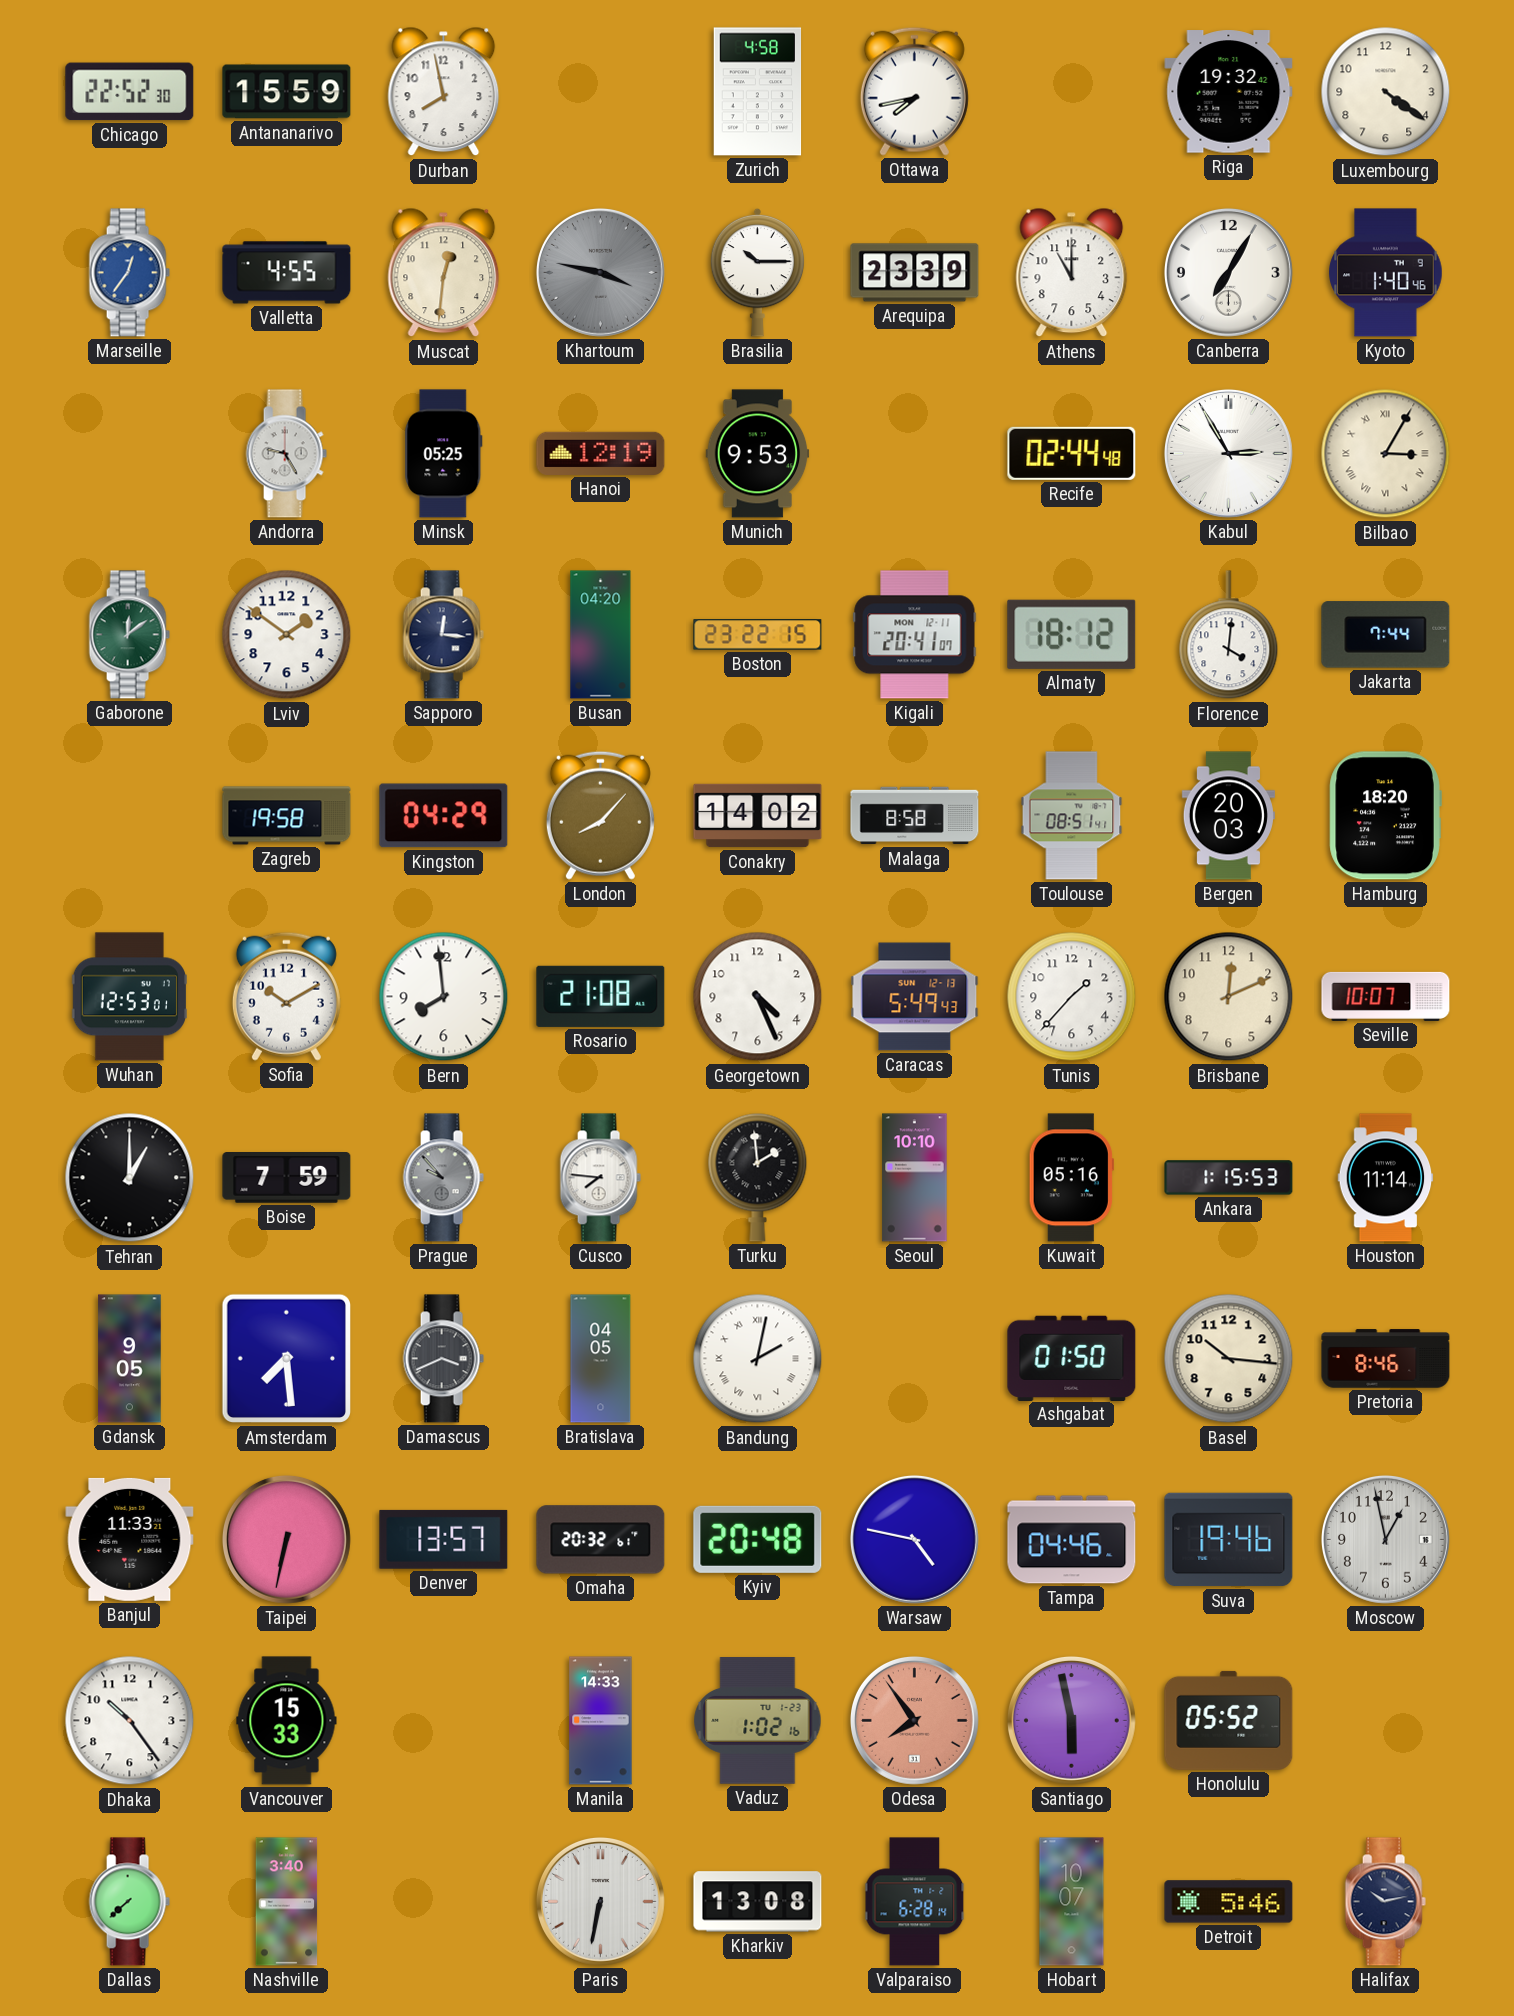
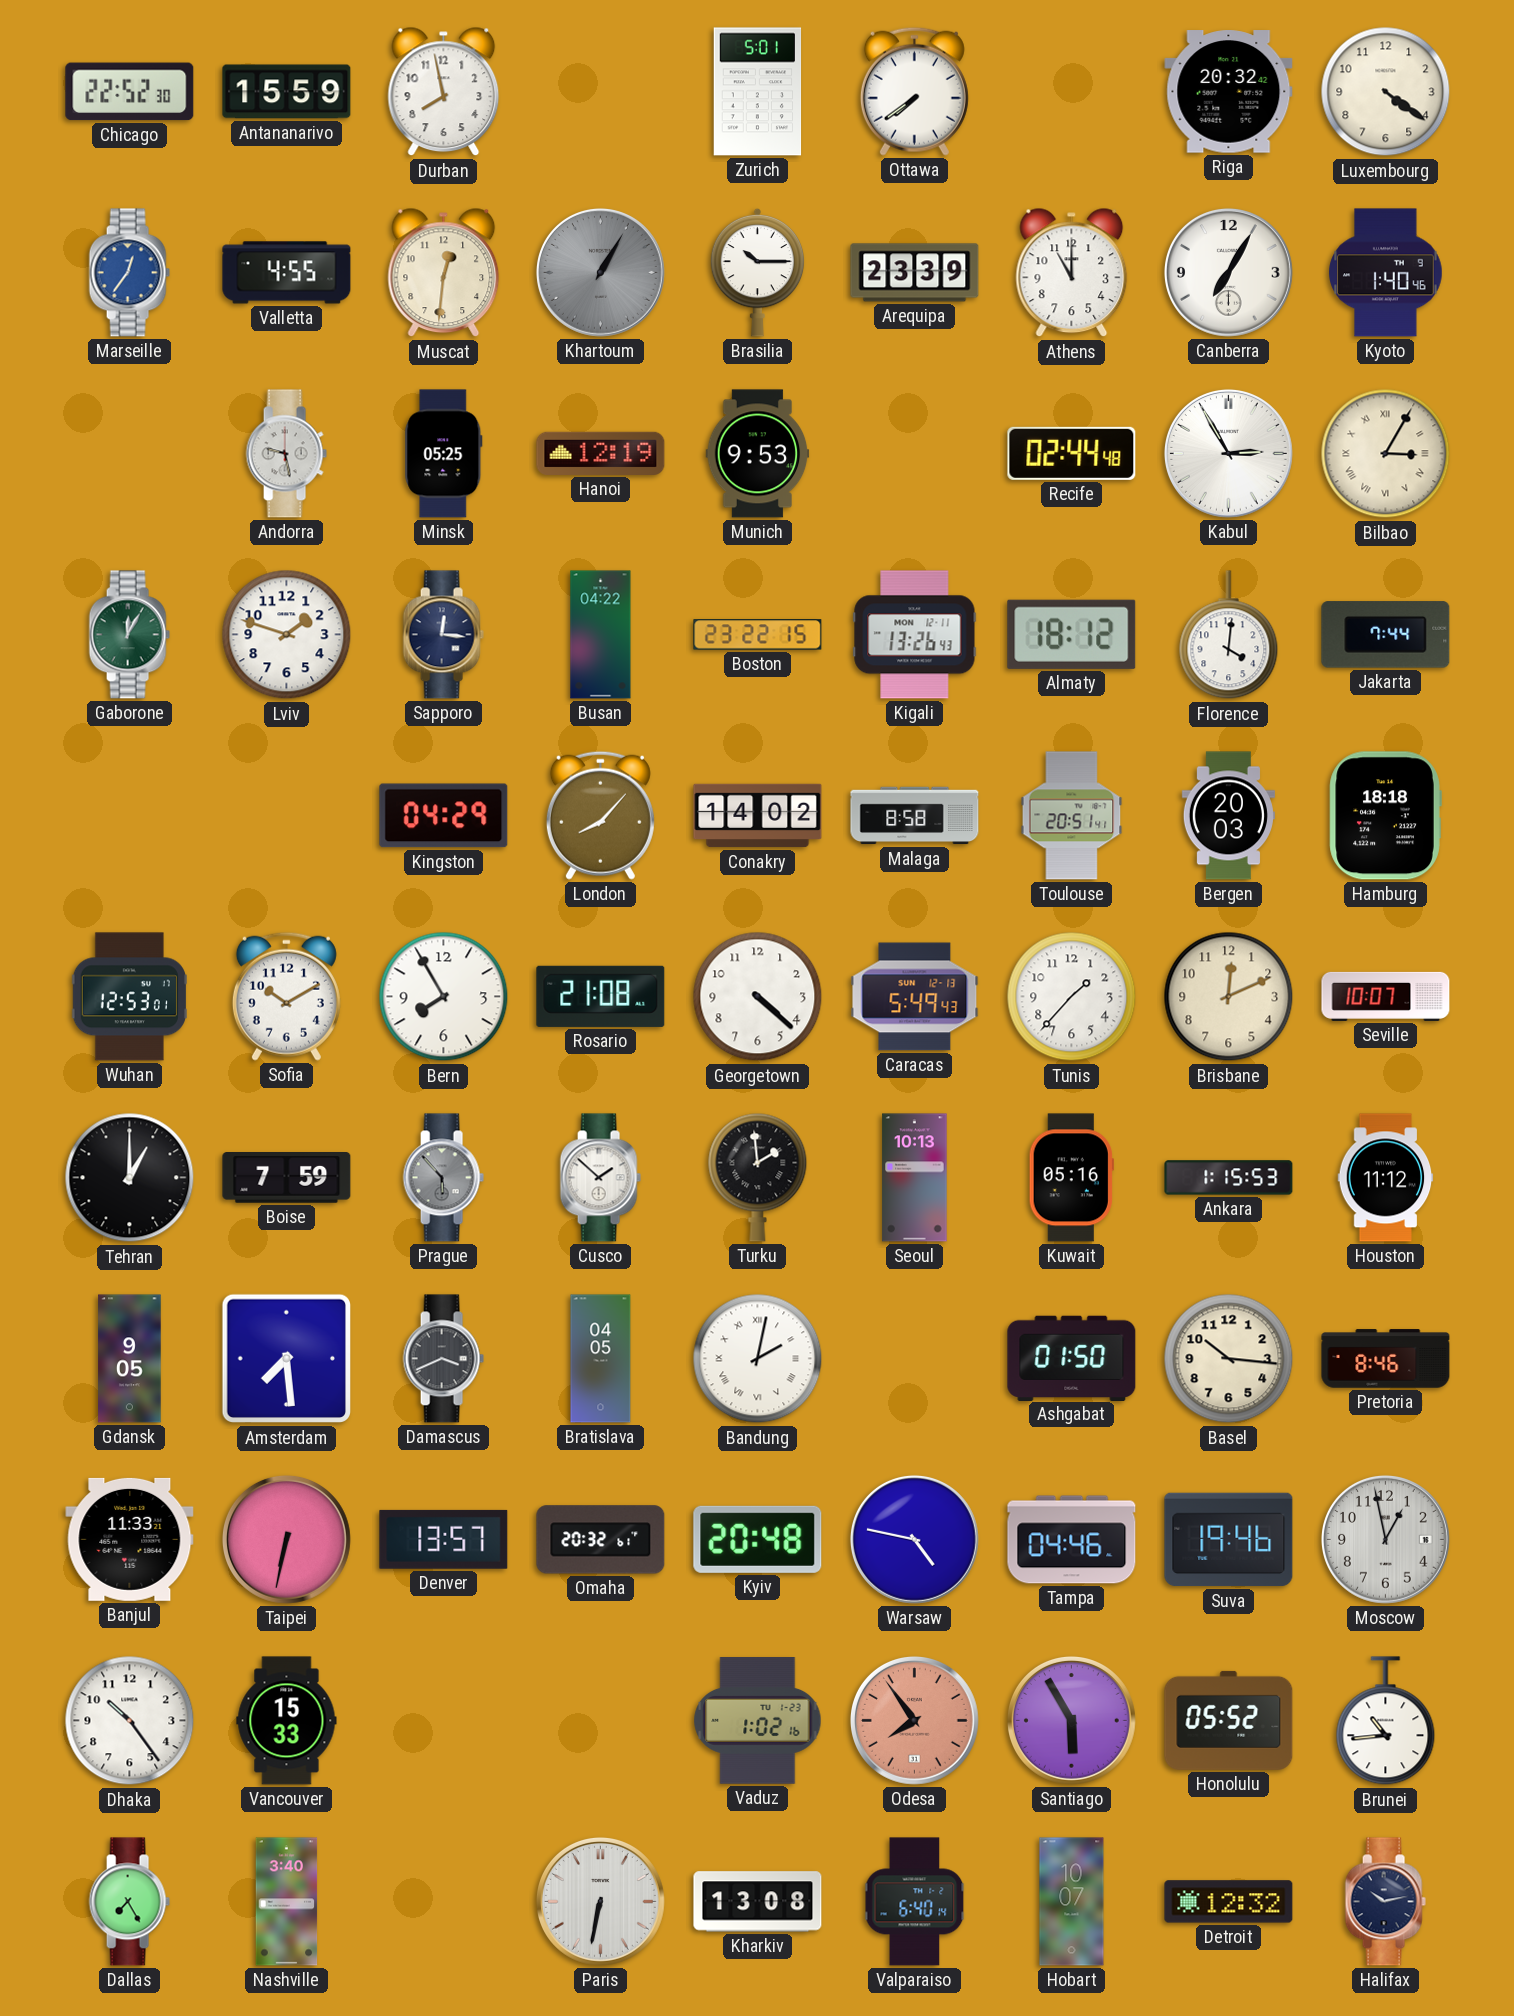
Zurich: 4:58 -> 5:01 (758, 92)
Ottawa: 7:43 -> 7:39 (914, 91)
Riga: 19:32 -> 20:32 (1229, 92)
Khartoum: 3:47 -> 1:05 (600, 272)
Andorra: 9:25 -> 9:28 (286, 454)
Gaborone: 12:09 -> 12:05 (129, 635)
Lviv: 1:51 -> 1:48 (287, 635)
Busan: 04:20 -> 04:22 (601, 635)
Kigali: 20:41 -> 13:26 (915, 635)
Zagreb: 19:58 -> none (287, 816)
Toulouse: 08:51 -> 20:51 (1072, 816)
Hamburg: 18:20 -> 18:18 (1385, 816)
Bern: 7:59 -> 7:55 (444, 997)
Georgetown: 4:26 -> 4:22 (758, 997)
Prague: 9:53 -> 5:53 (443, 1178)
Cusco: 7:46 -> 1:52 (600, 1178)
Seoul: 10:10 -> 10:13 (915, 1178)
Houston: 11:14 -> 11:12 (1386, 1178)
Manila: 14:33 -> none (601, 1721)
Santiago: 5:58 -> 5:55 (1071, 1720)
Brunei: none -> 10:44 (1386, 1721)
Dallas: 7:38 -> 7:25 (129, 1902)
Valparaiso: 6:28 -> 6:40 (915, 1902)
Detroit: 5:46 -> 12:32 (1229, 1902)
